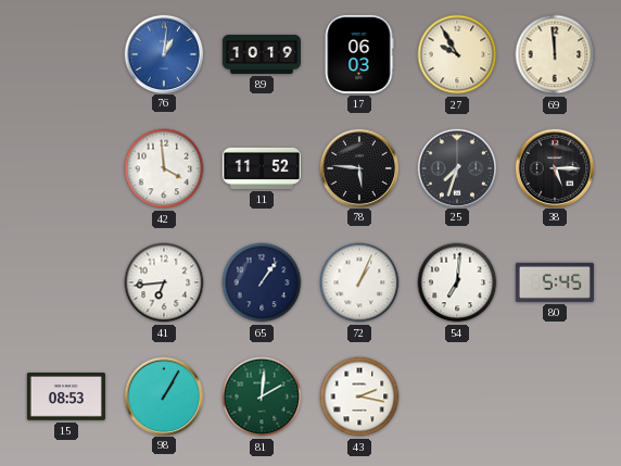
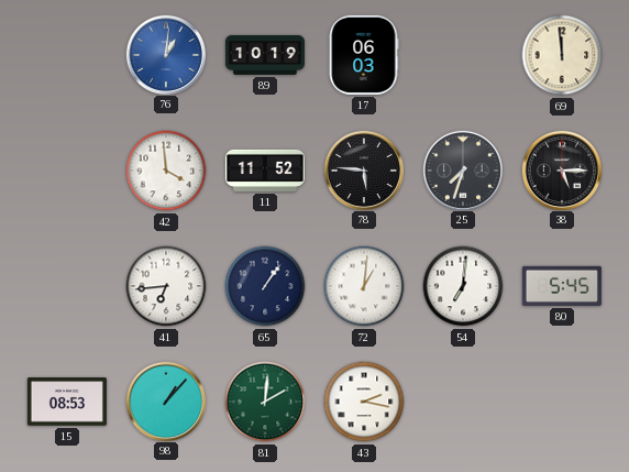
27: 9:55 -> none (457, 54)
72: 1:04 -> 1:01 (364, 286)
98: 1:05 -> 1:07 (165, 400)
